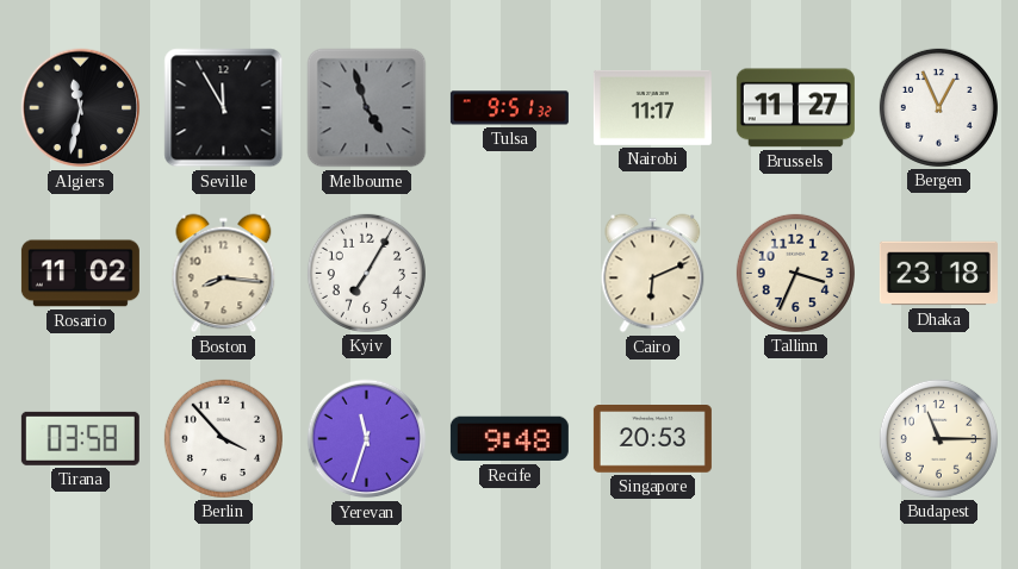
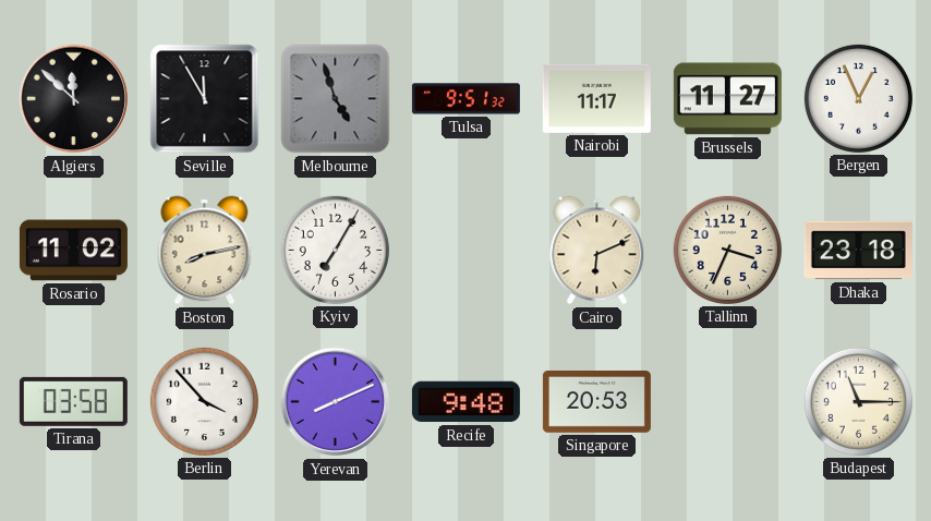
Algiers: 11:32 -> 11:52 (74, 99)
Boston: 8:16 -> 8:13 (205, 251)
Yerevan: 11:33 -> 8:11 (336, 402)
